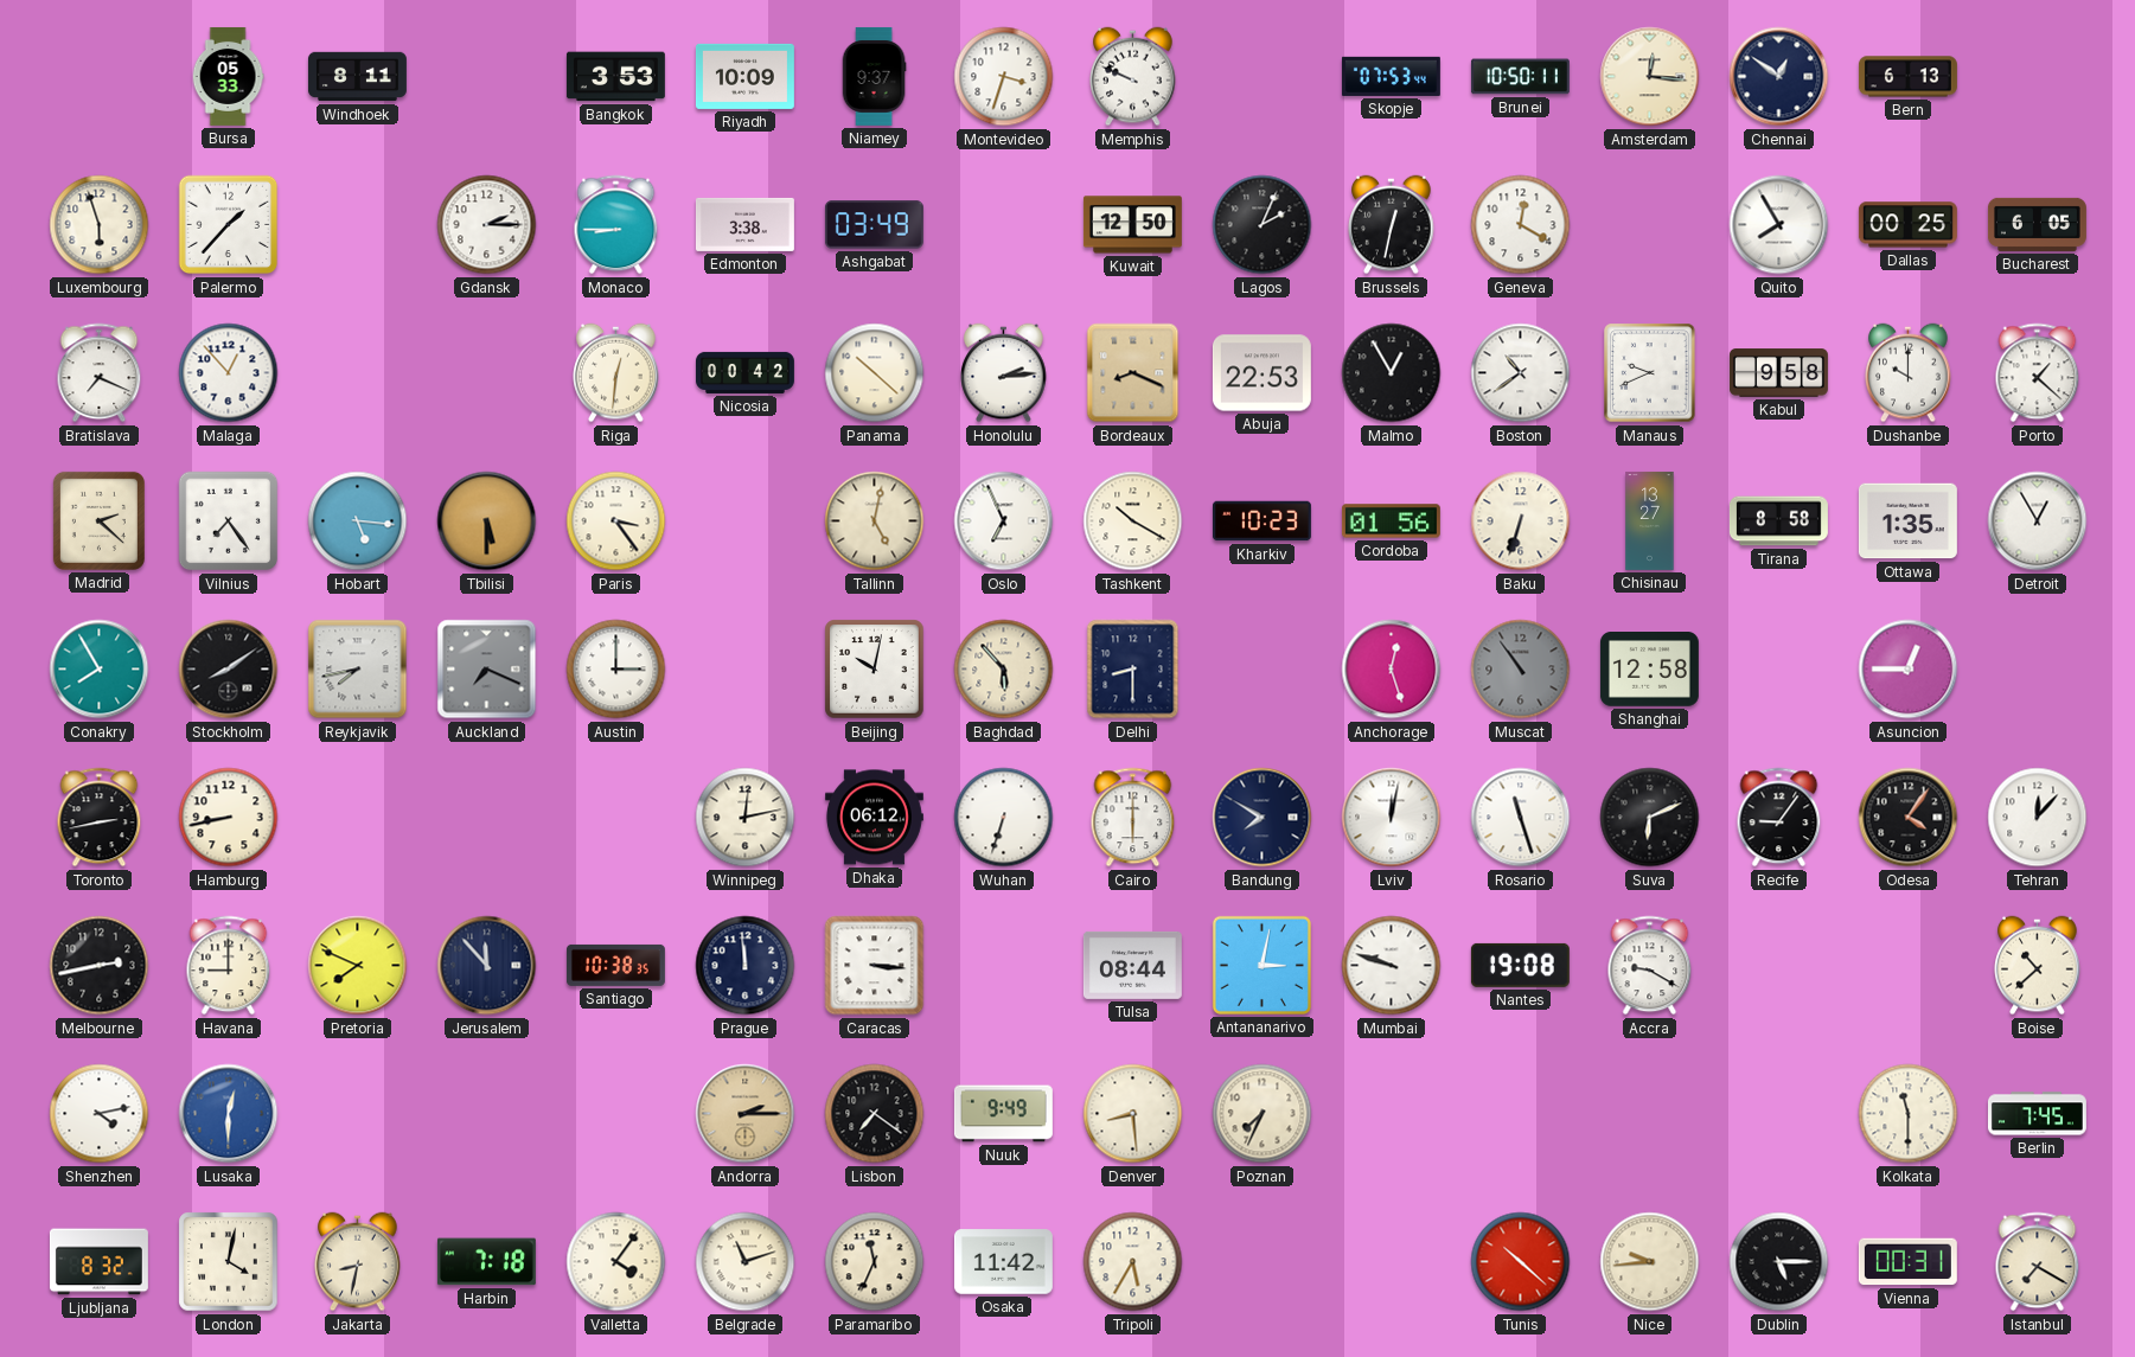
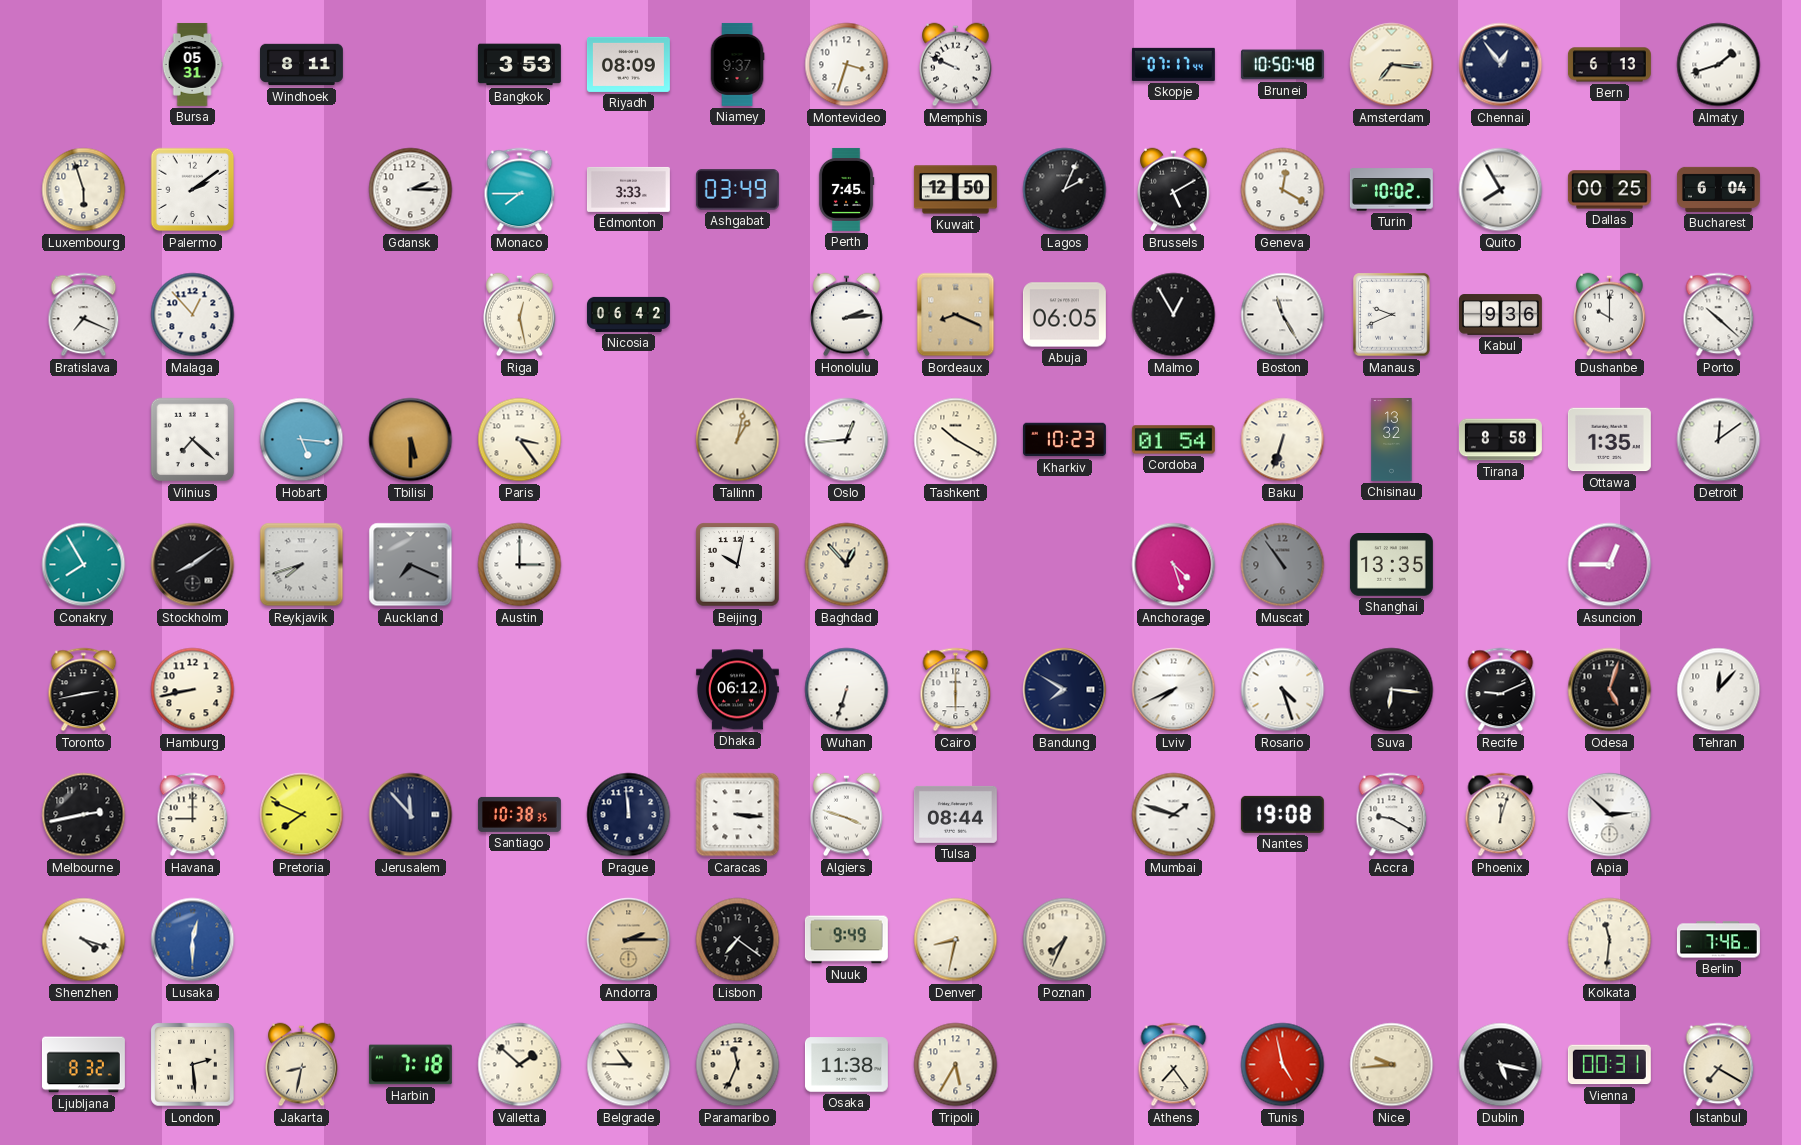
Bursa: 05:33 -> 05:31 (192, 64)
Riyadh: 10:09 -> 08:09 (628, 64)
Skopje: 07:53 -> 07:17 (1173, 64)
Brunei: 10:50:11 -> 10:50:48 (1282, 65)
Amsterdam: 12:16 -> 7:16 (1392, 65)
Chennai: 12:51 -> 12:54 (1501, 65)
Almaty: none -> 1:42 (1719, 65)
Palermo: 1:37 -> 2:09 (193, 190)
Monaco: 8:45 -> 7:45 (520, 190)
Edmonton: 3:38 -> 3:33 (628, 189)
Perth: none -> 7:45 (846, 189)
Brussels: 12:32 -> 5:10 (1174, 190)
Turin: none -> 10:02 (1391, 190)
Bucharest: 6:05 -> 6:04 (1718, 189)
Riga: 12:31 -> 12:28 (520, 315)
Nicosia: 00:42 -> 06:42 (629, 314)
Panama: 10:22 -> none (875, 373)
Abuja: 22:53 -> 06:05 (1064, 315)
Boston: 10:39 -> 11:25 (1283, 315)
Kabul: 9:58 -> 9:36 (1500, 315)
Porto: 1:22 -> 10:22 (1719, 315)
Madrid: 2:22 -> none (98, 520)
Vilnius: 7:24 -> 7:22 (193, 440)
Tallinn: 5:02 -> 1:02 (738, 440)
Oslo: 6:56 -> 12:44 (847, 440)
Cordoba: 01:56 -> 01:54 (1173, 440)
Chisinau: 13:27 -> 13:32 (1392, 439)
Detroit: 12:55 -> 12:09 (1719, 440)
Reykjavik: 7:43 -> 7:42 (302, 565)
Baghdad: 5:53 -> 12:53 (847, 565)
Delhi: 8:30 -> none (1133, 670)
Anchorage: 12:27 -> 4:27 (1174, 565)
Shanghai: 12:58 -> 13:35 (1391, 565)
Winnipeg: 12:13 -> none (746, 818)
Lviv: 12:02 -> 7:41 (1174, 690)
Rosario: 11:27 -> 4:27 (1283, 690)
Suva: 6:11 -> 6:16 (1392, 690)
Recife: 9:06 -> 9:11 (1501, 690)
Odesa: 4:06 -> 5:03 (1610, 690)
Algiers: none -> 3:48 (847, 815)
Antananarivo: 3:02 -> none (1261, 965)
Mumbai: 9:48 -> 1:48 (1174, 815)
Phoenix: none -> 12:03 (1501, 815)
Apia: none -> 2:52 (1610, 815)
Boise: 10:38 -> none (2038, 966)
Shenzhen: 4:13 -> 4:18 (84, 940)
Denver: 8:29 -> 8:32 (956, 940)
Kolkata: 11:30 -> 11:31 (1610, 940)
Berlin: 7:45 -> 7:46 (1718, 940)
London: 4:02 -> 2:29 (193, 1065)
Valletta: 4:06 -> 1:52 (520, 1065)
Belgrade: 11:12 -> 10:45 (629, 1065)
Osaka: 11:42 -> 11:38 (846, 1065)
Athens: none -> 7:24 (1174, 1065)
Tunis: 10:22 -> 4:58 (1283, 1065)
Dublin: 5:15 -> 5:17 (1501, 1065)
